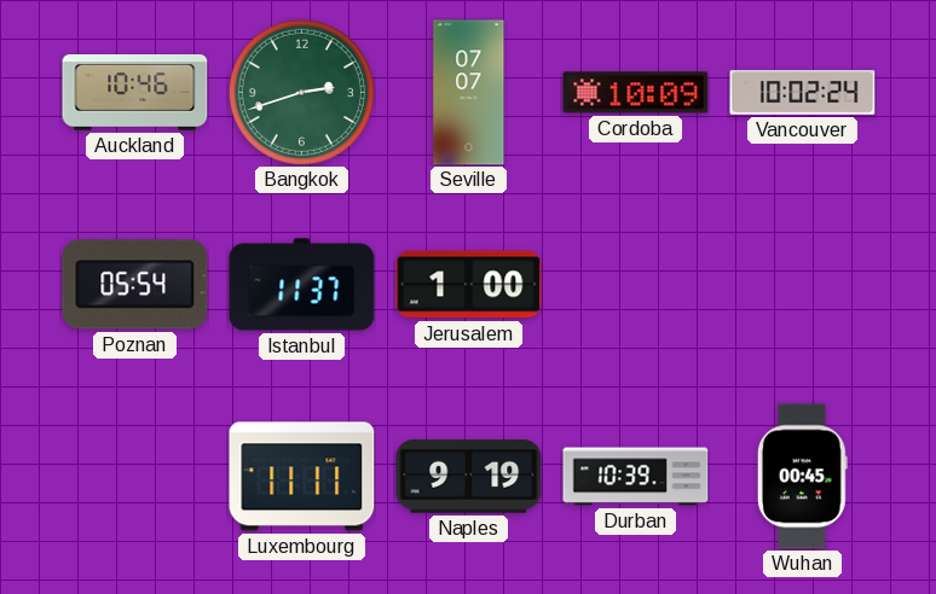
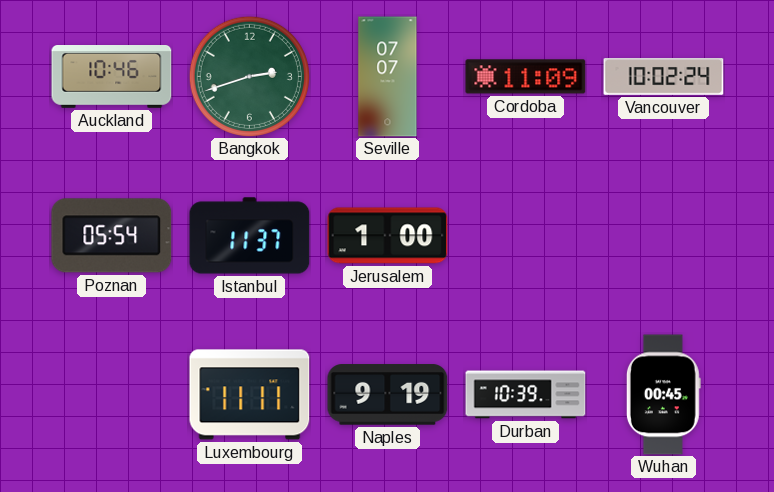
Cordoba: 10:09 -> 11:09 (526, 77)
